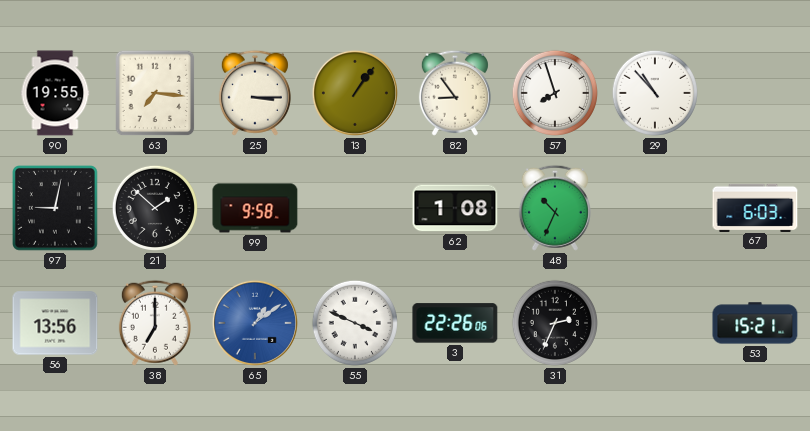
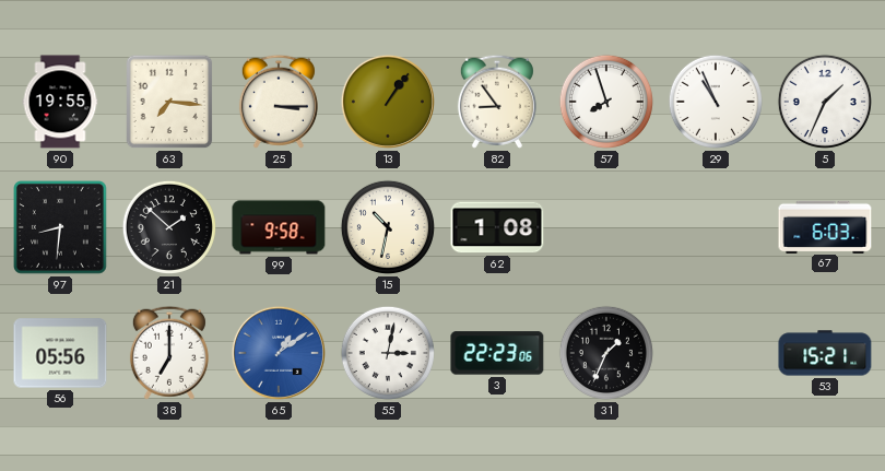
29: 10:53 -> 10:56 (716, 102)
5: none -> 1:34 (825, 102)
97: 9:02 -> 8:31 (61, 228)
15: none -> 10:32 (388, 227)
48: 10:34 -> none (555, 208)
56: 13:56 -> 05:56 (60, 353)
55: 3:49 -> 3:02 (388, 353)
3: 22:26 -> 22:23 (497, 353)
31: 2:34 -> 1:34 (606, 353)
